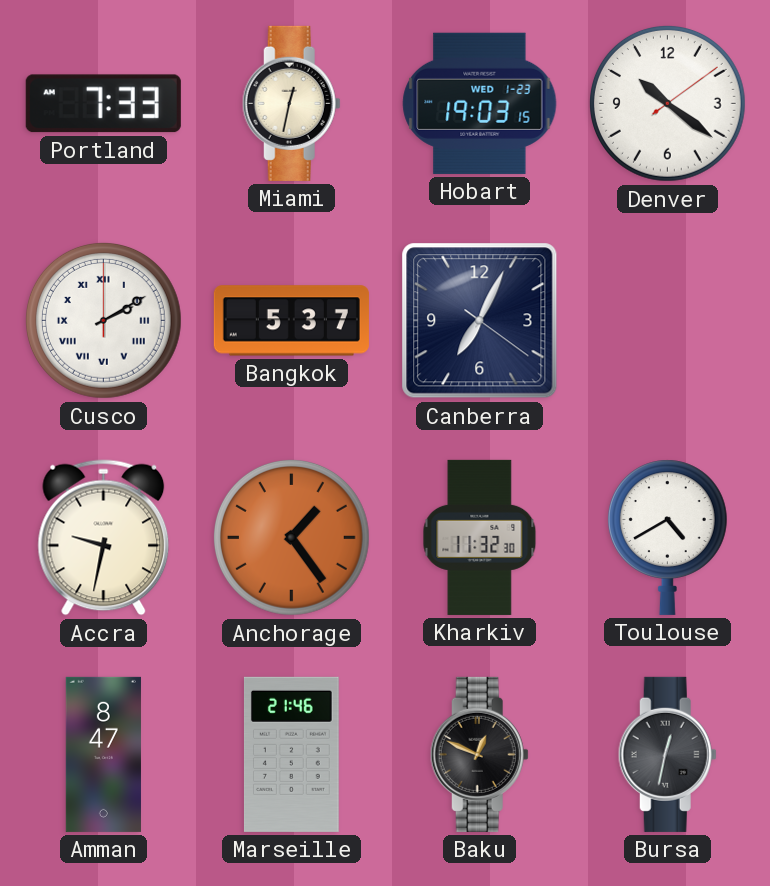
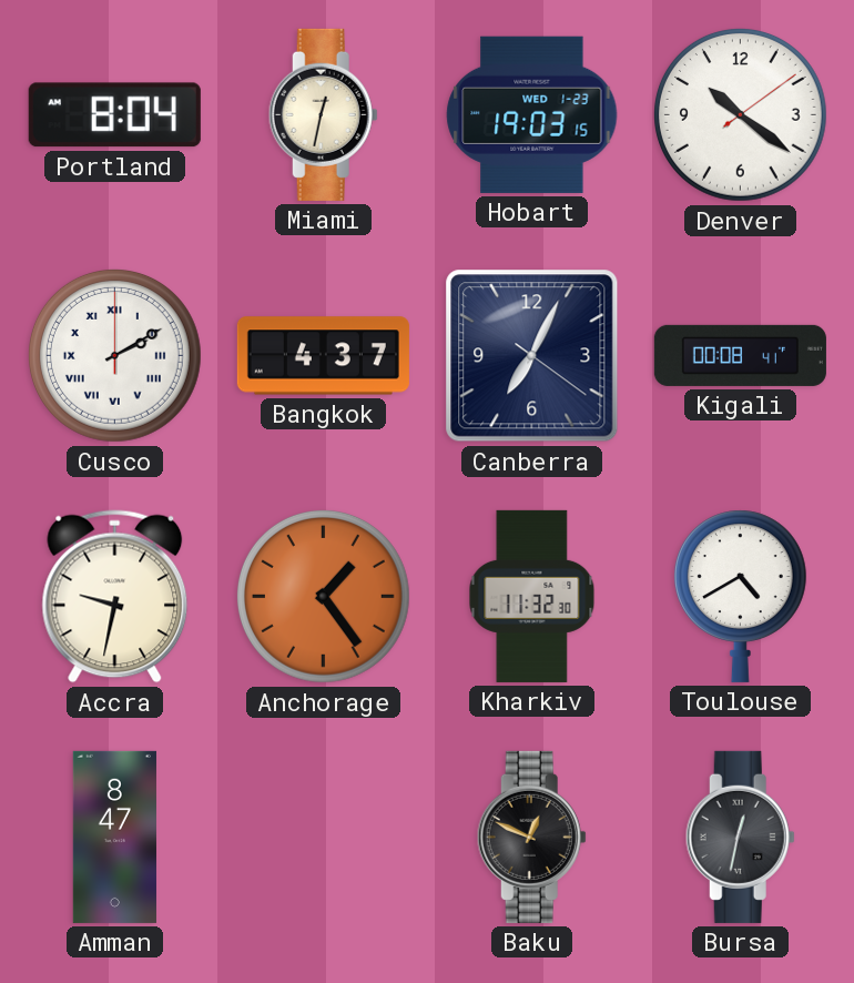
Portland: 7:33 -> 8:04 (114, 115)
Bangkok: 5:37 -> 4:37 (323, 356)
Kigali: none -> 00:08 (740, 355)
Marseille: 21:46 -> none (291, 754)
